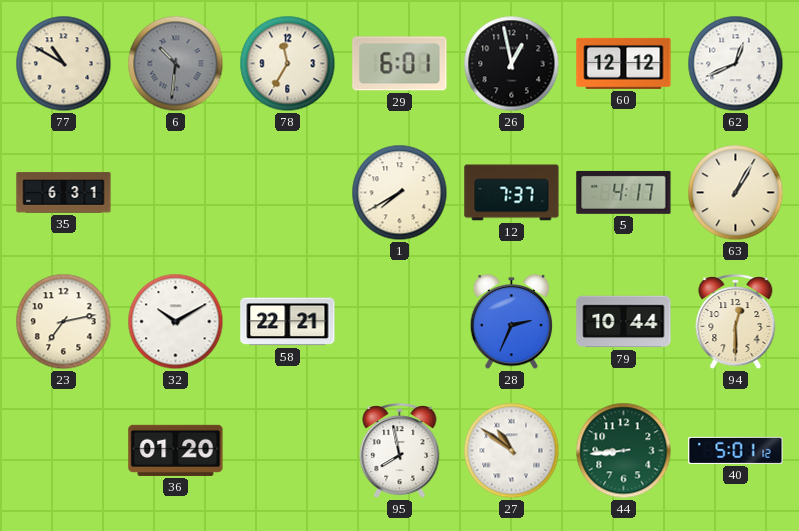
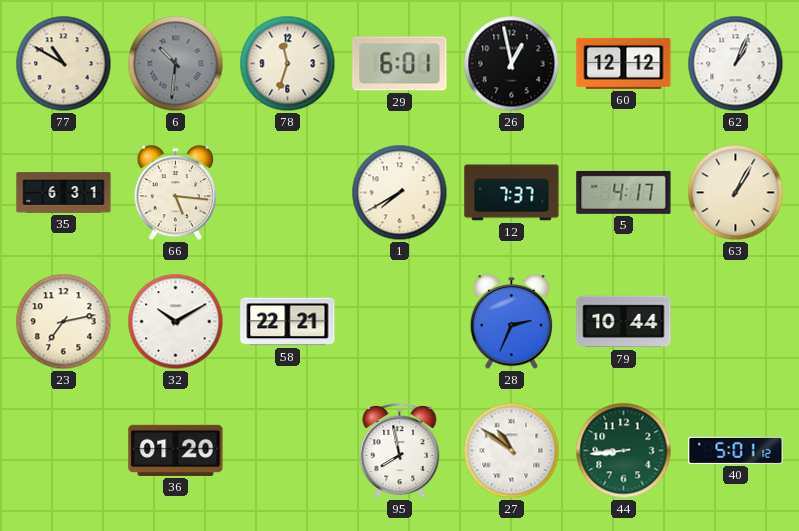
78: 11:35 -> 11:33 (288, 64)
62: 12:41 -> 1:04 (736, 64)
66: none -> 5:16 (176, 193)
94: 12:30 -> none (736, 323)
